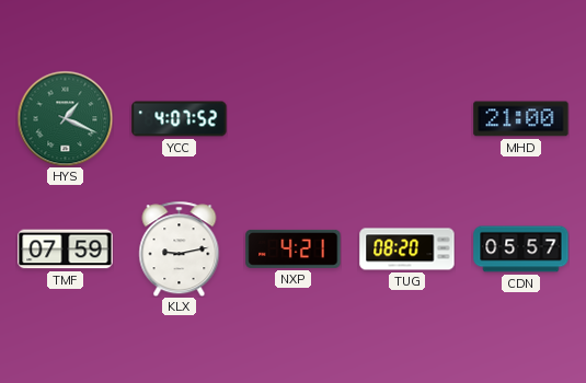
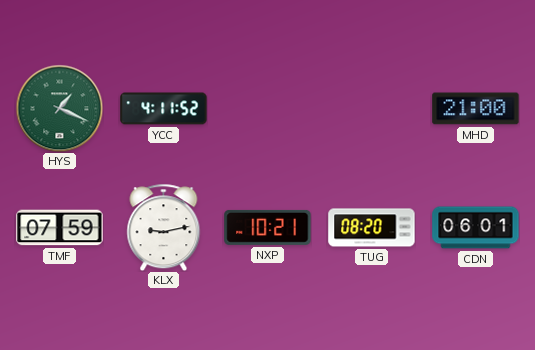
YCC: 4:07 -> 4:11 (164, 109)
NXP: 4:21 -> 10:21 (268, 227)
CDN: 05:57 -> 06:01 (476, 228)
